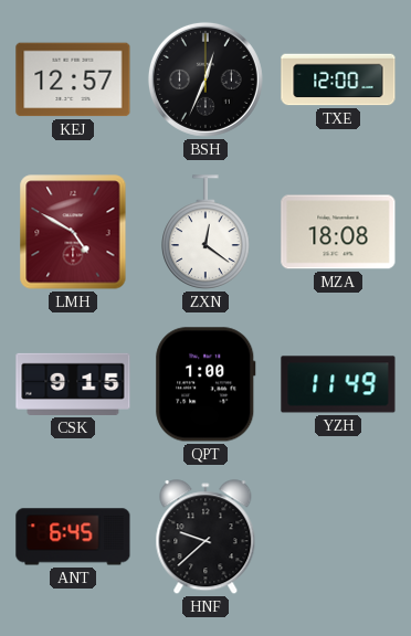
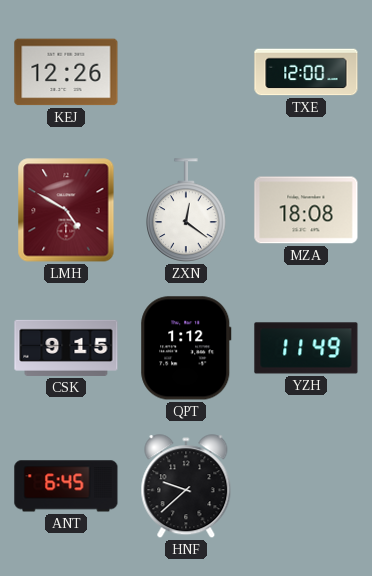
KEJ: 12:57 -> 12:26 (66, 72)
BSH: 12:34 -> none (205, 79)
QPT: 1:00 -> 1:12 (186, 348)
